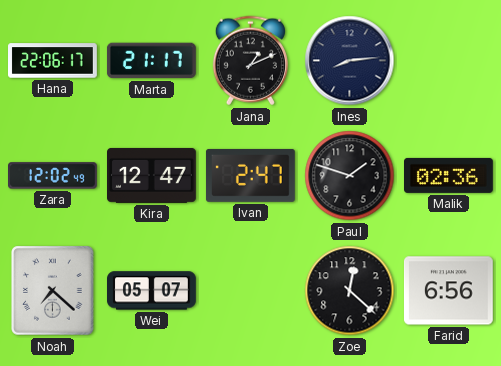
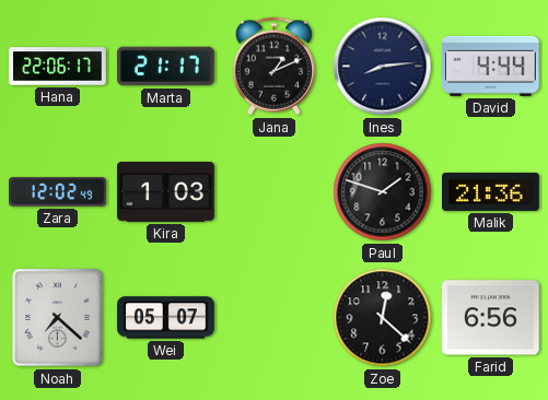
David: none -> 4:44 (490, 66)
Kira: 12:47 -> 1:03 (166, 191)
Ivan: 2:47 -> none (250, 175)
Malik: 02:36 -> 21:36 (491, 191)
